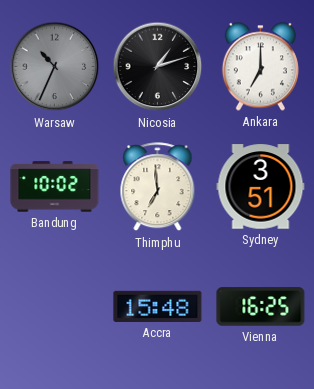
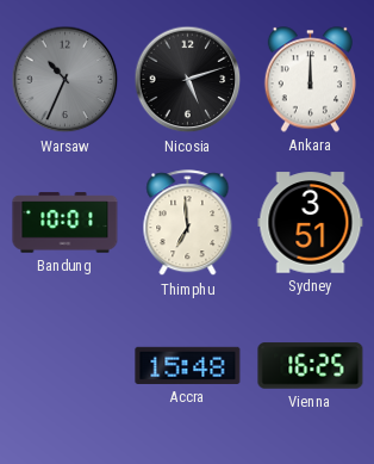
Nicosia: 1:12 -> 5:12 (188, 80)
Ankara: 7:00 -> 12:00 (310, 80)
Bandung: 10:02 -> 10:01 (66, 223)
